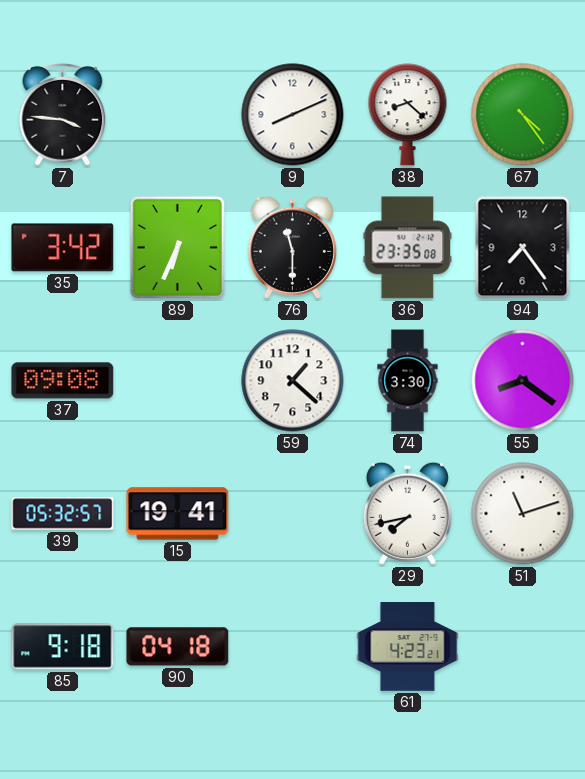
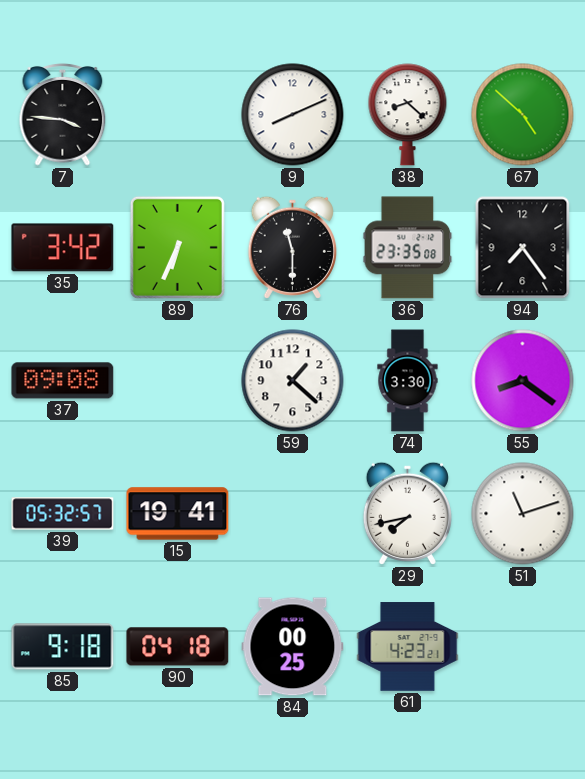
67: 4:24 -> 4:52 (523, 115)
84: none -> 00:25 (293, 647)
